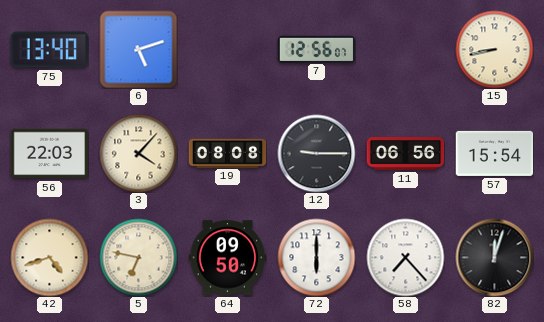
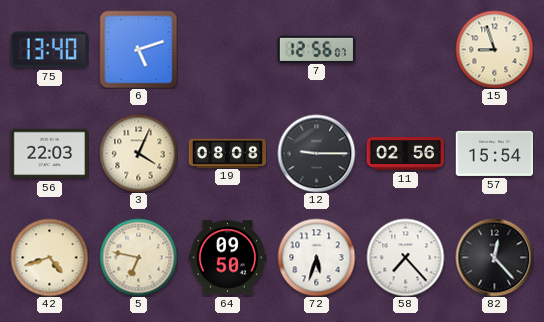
15: 8:43 -> 8:57 (494, 49)
3: 4:07 -> 4:04 (138, 153)
11: 06:56 -> 02:56 (405, 154)
72: 6:00 -> 5:33 (316, 257)
82: 12:03 -> 12:23 (494, 257)
